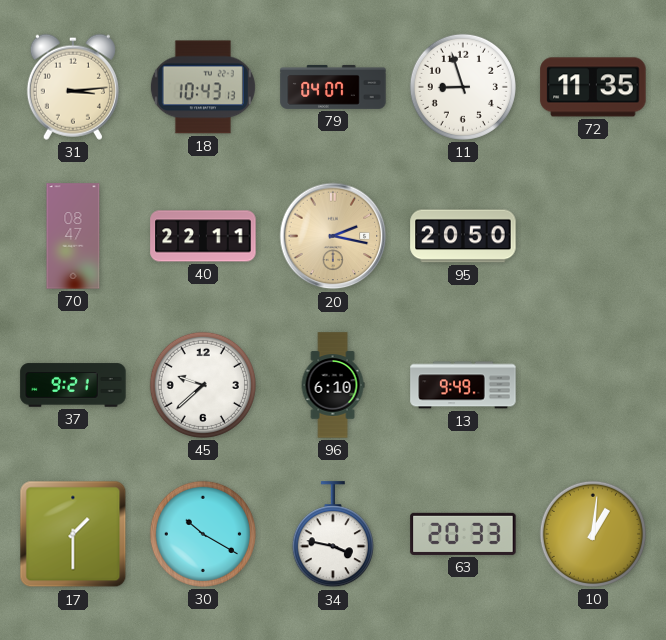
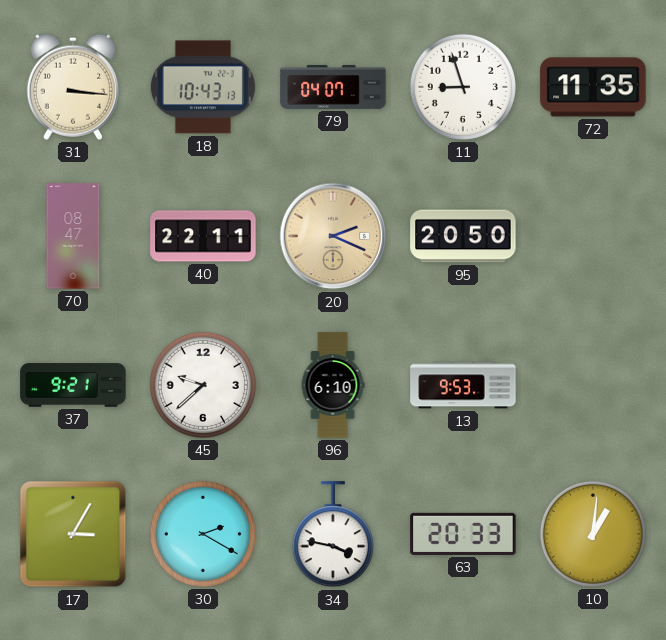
31: 3:14 -> 3:16 (73, 87)
20: 2:17 -> 2:19 (333, 236)
13: 9:49 -> 9:53 (463, 385)
17: 1:30 -> 3:05 (73, 534)
30: 10:20 -> 2:20 (203, 534)
